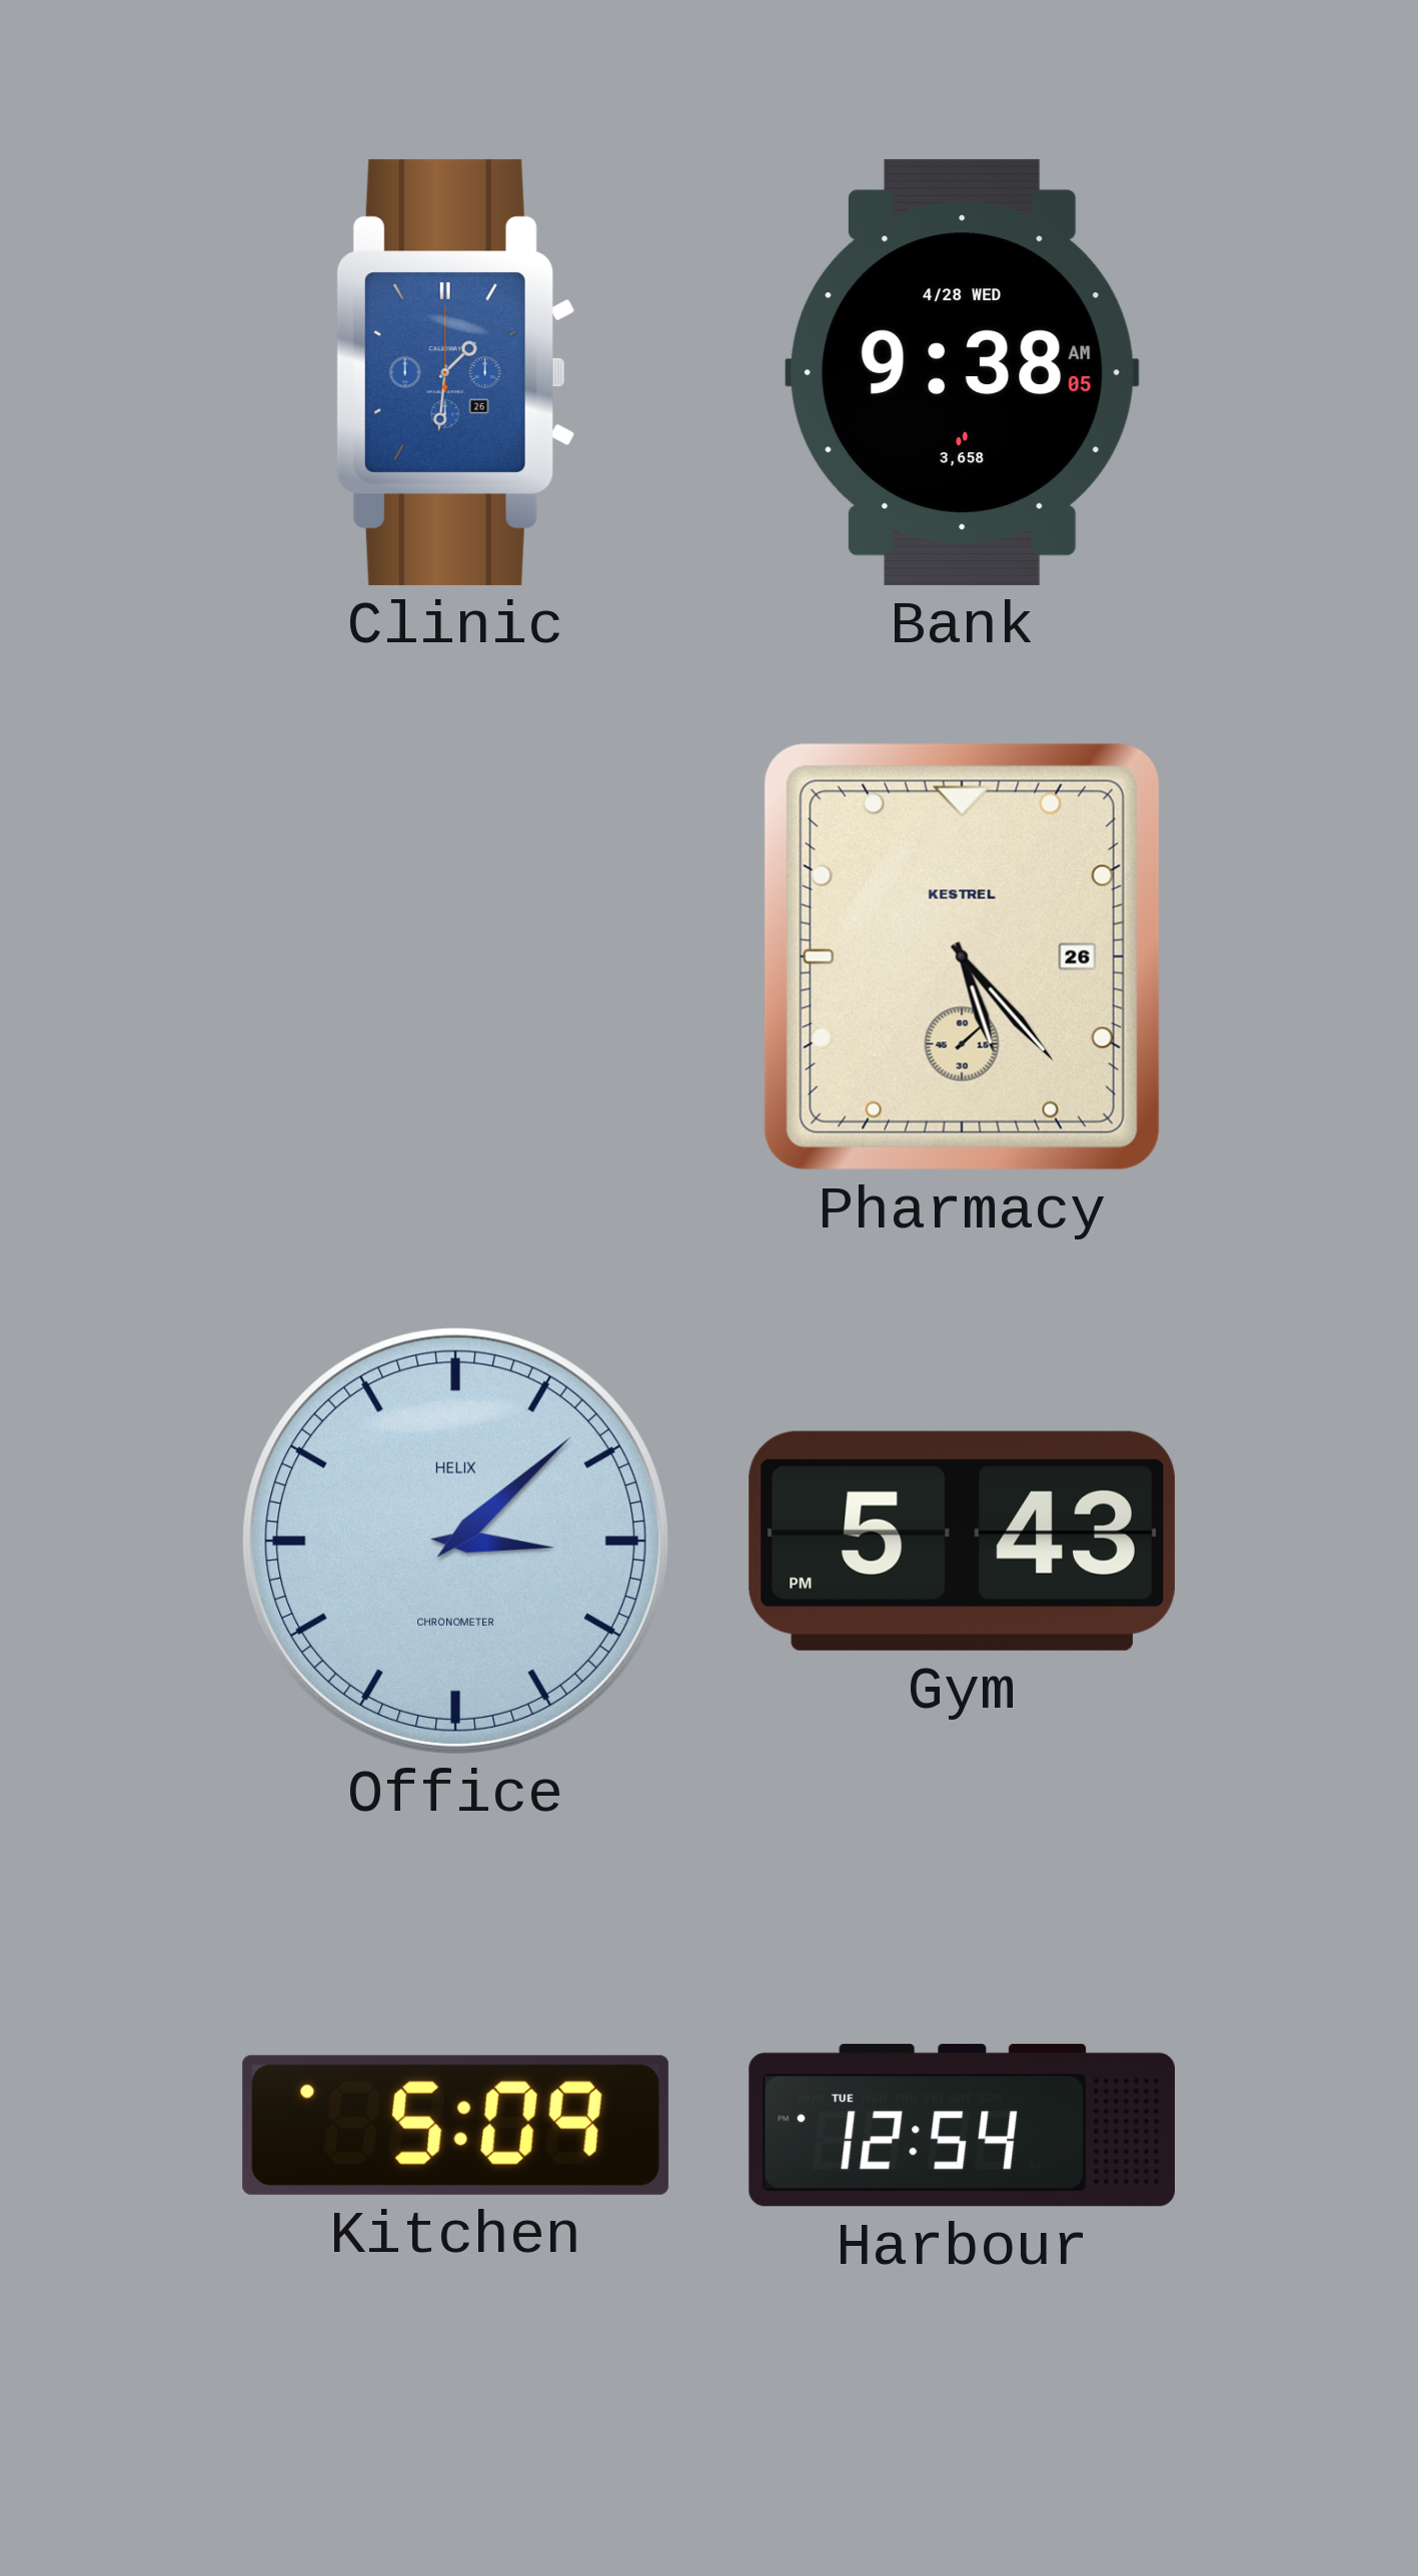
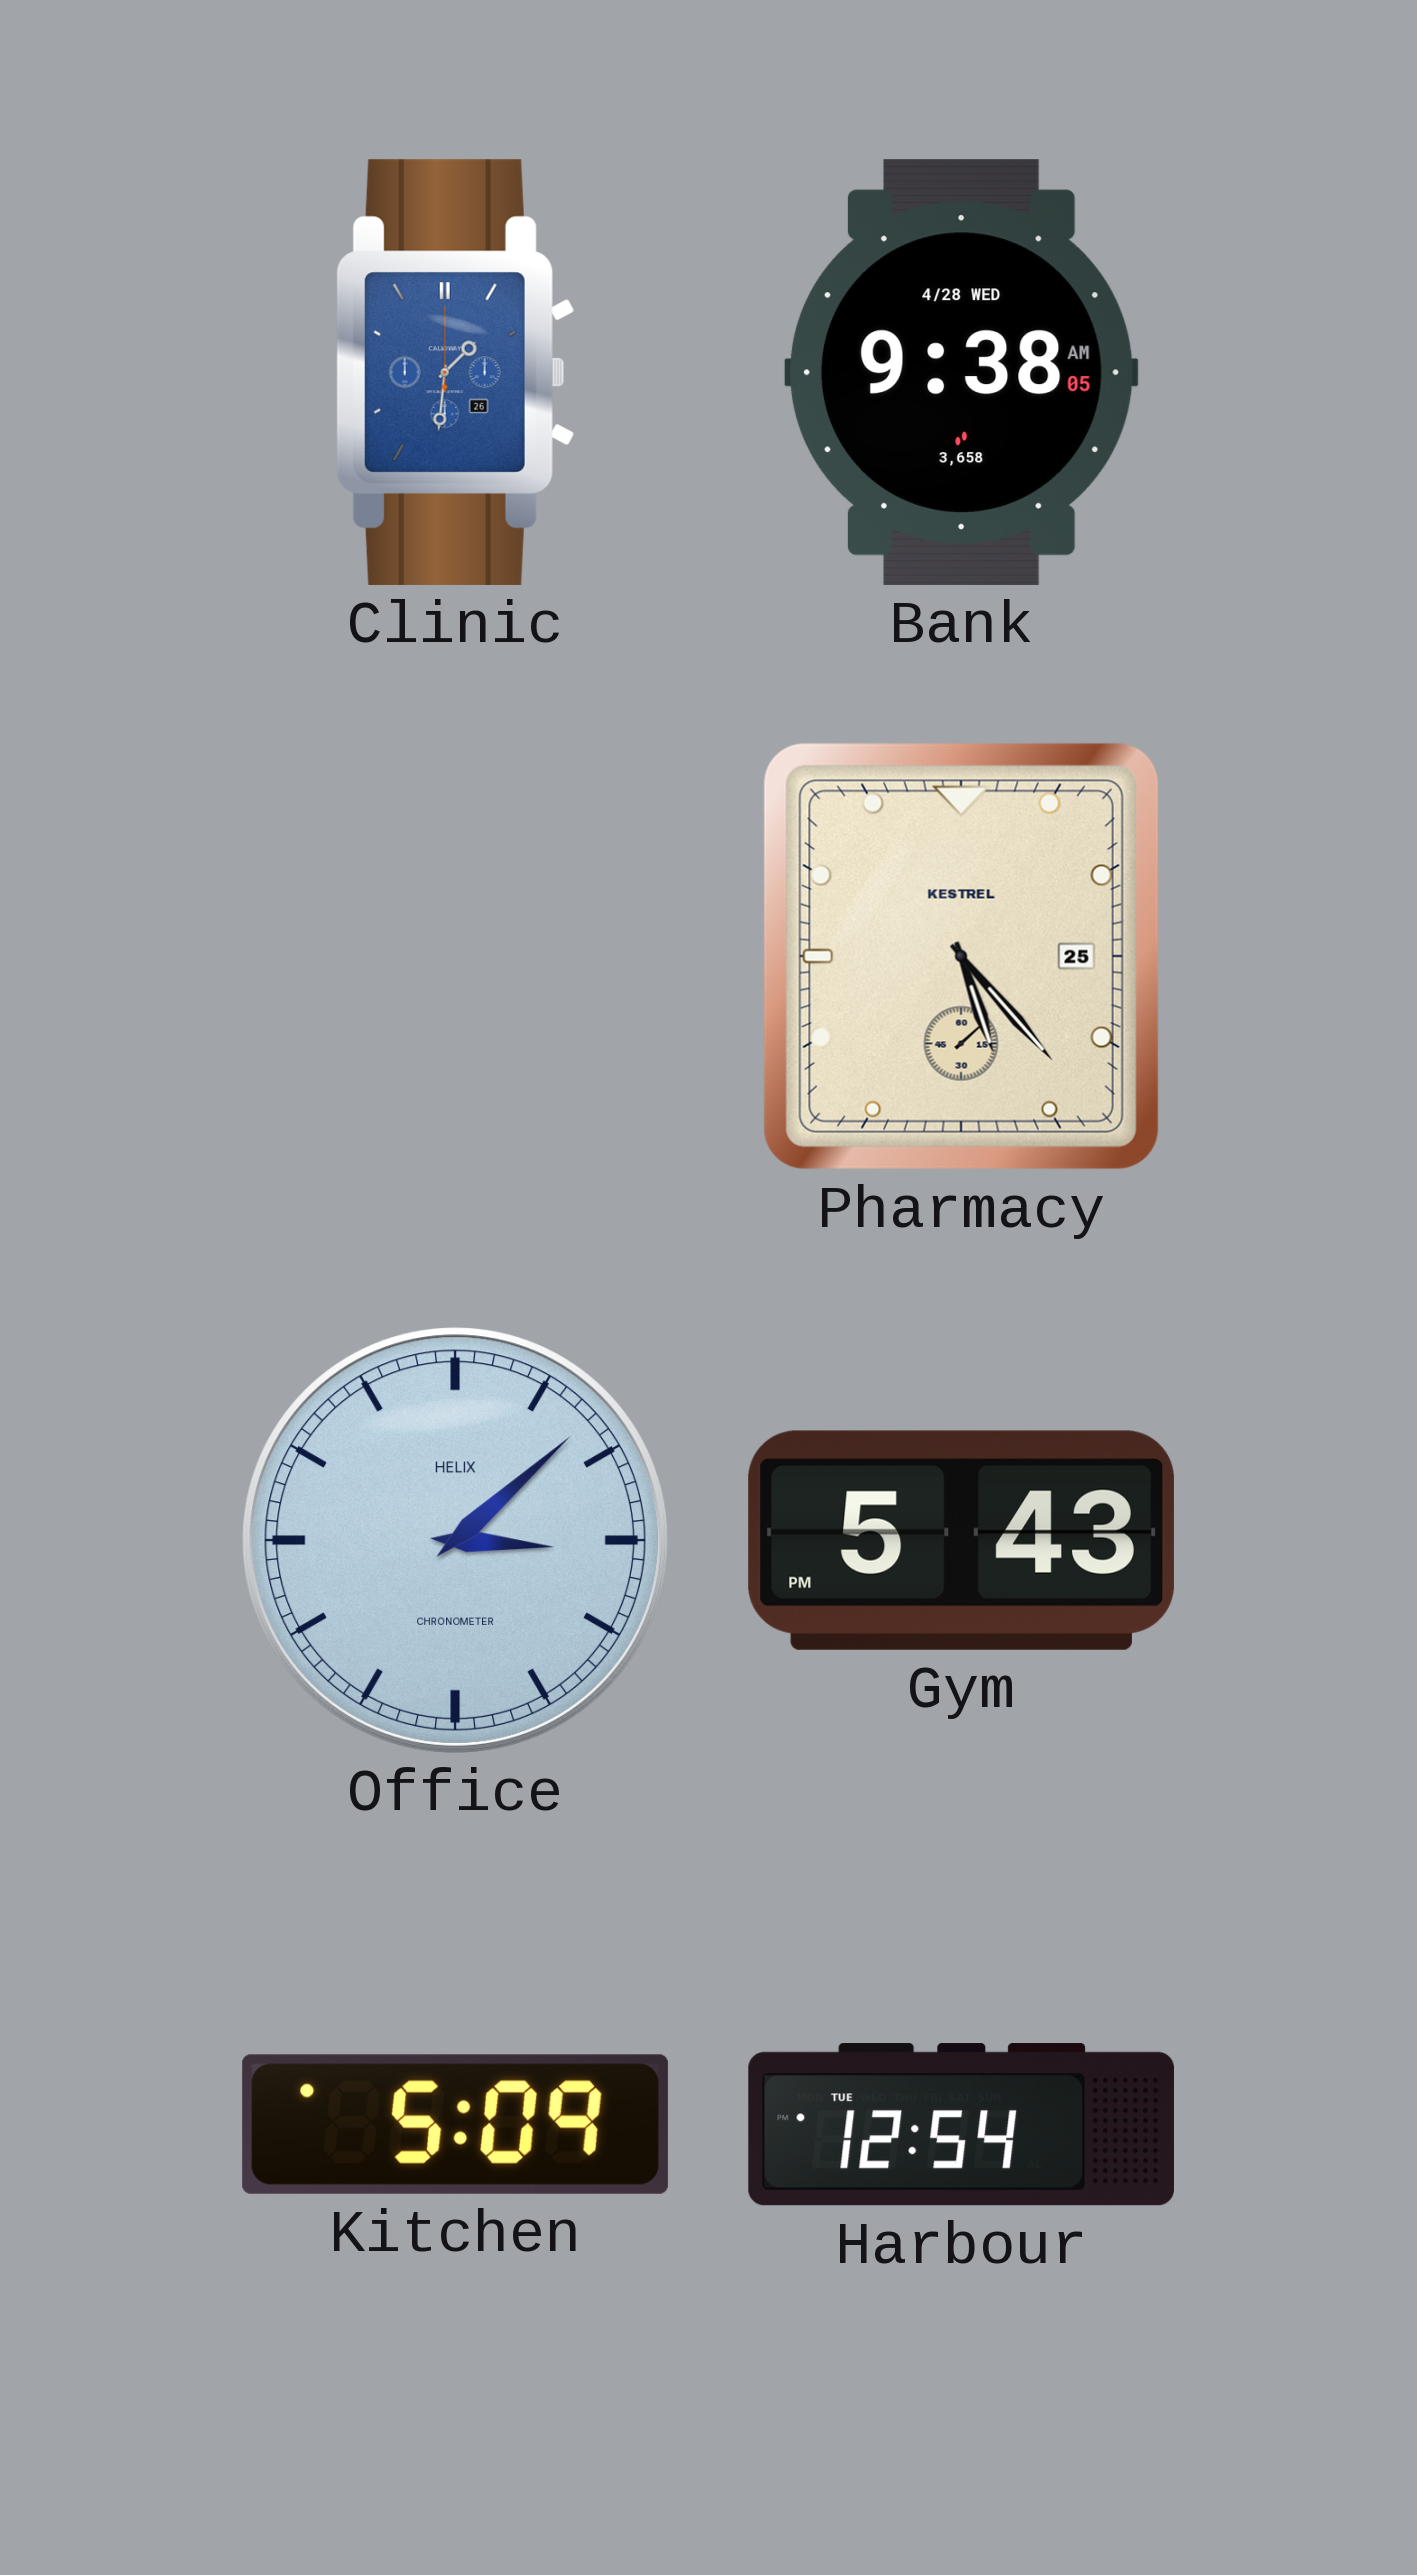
Pharmacy date: 26 -> 25 (961, 956)
